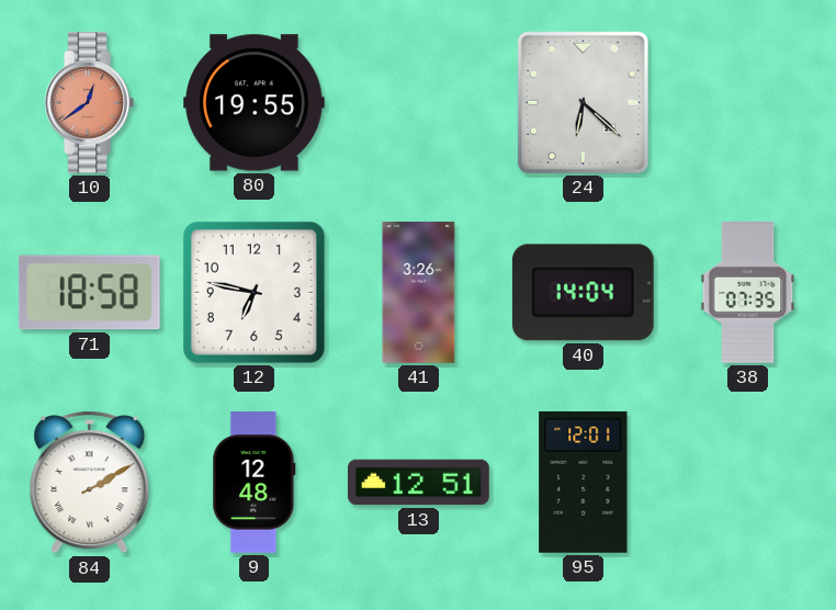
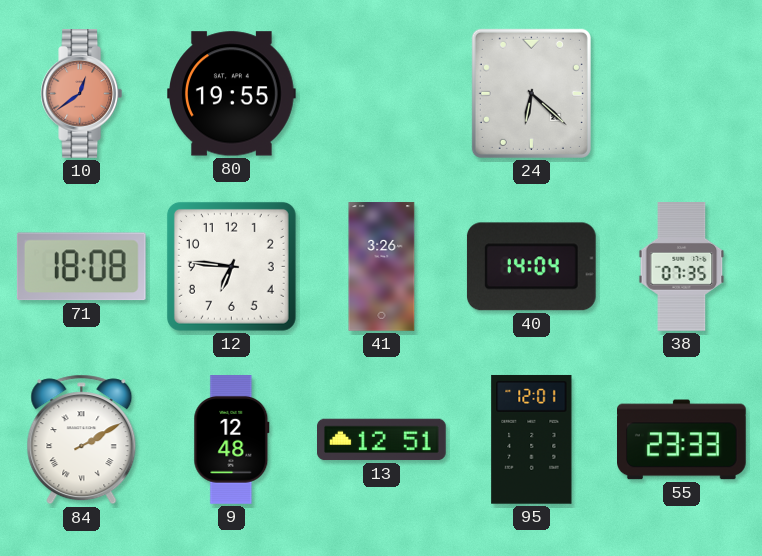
71: 18:58 -> 18:08 (81, 267)
12: 6:47 -> 6:46 (231, 266)
55: none -> 23:33 (682, 440)
